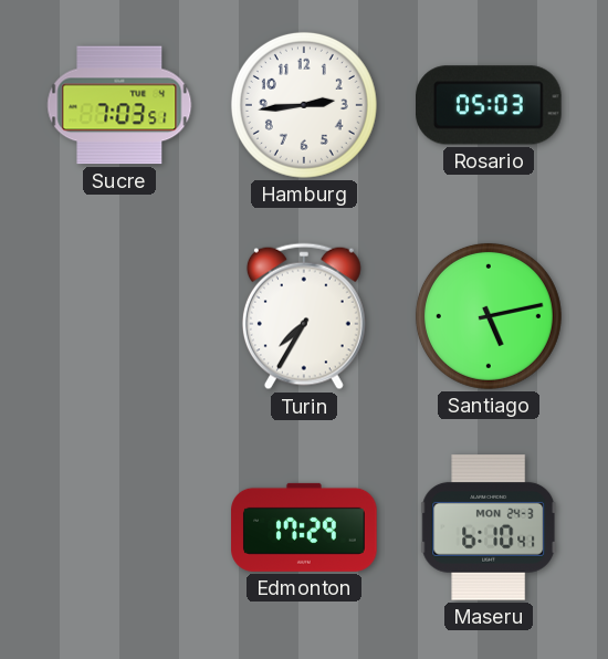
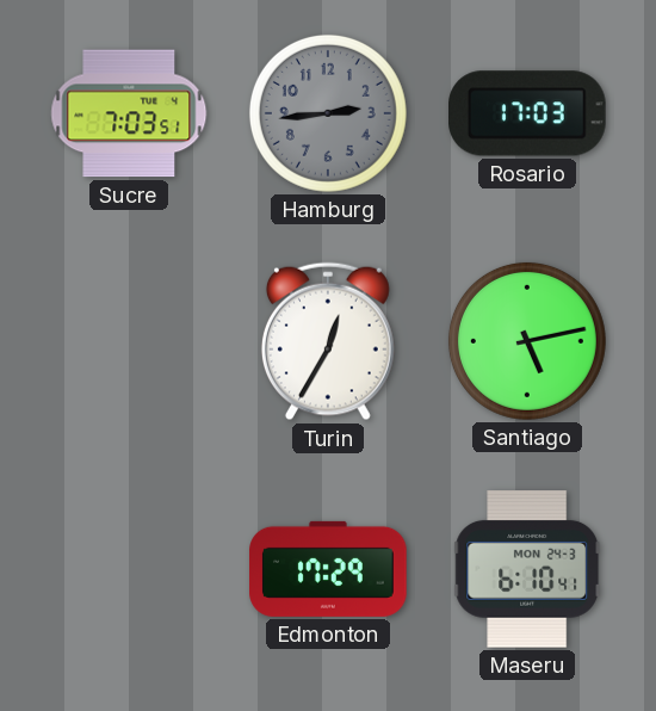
Hamburg dial: white -> grey (328, 113)
Rosario: 05:03 -> 17:03 (528, 113)
Turin: 7:35 -> 12:35 (328, 341)
